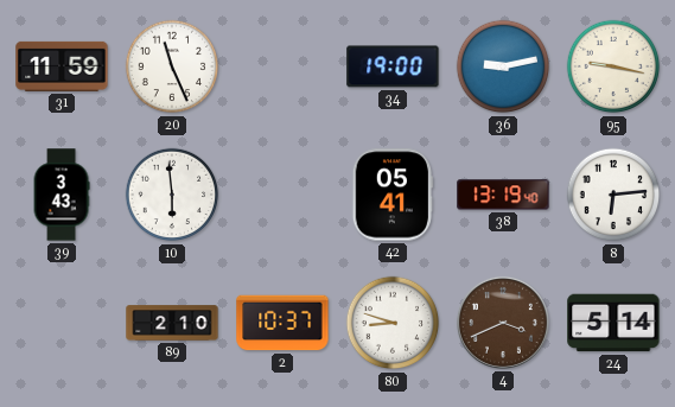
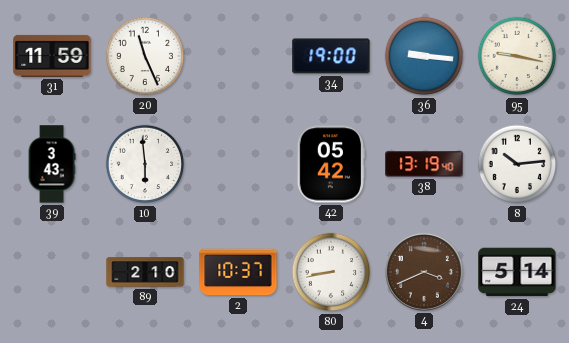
36: 9:13 -> 9:16 (424, 56)
42: 05:41 -> 05:42 (330, 164)
8: 6:14 -> 10:14 (517, 164)
80: 8:48 -> 8:43 (331, 272)
